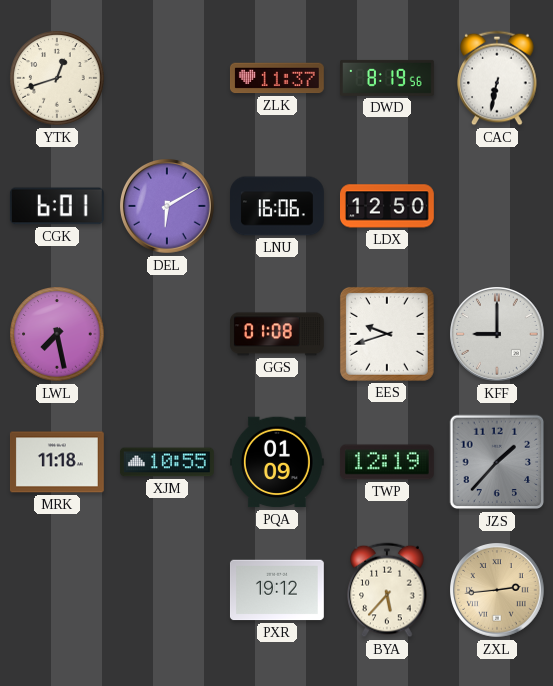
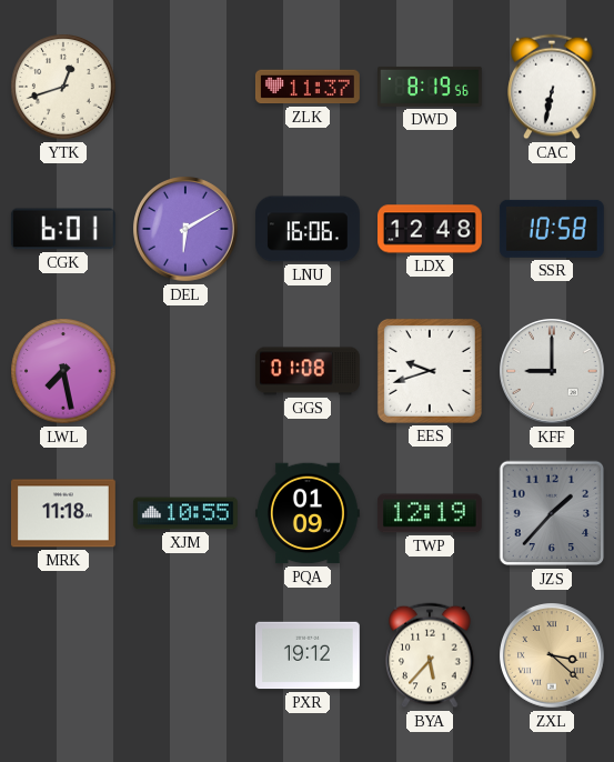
LDX: 12:50 -> 12:48 (431, 229)
SSR: none -> 10:58 (552, 229)
ZXL: 2:44 -> 3:22 (553, 656)
